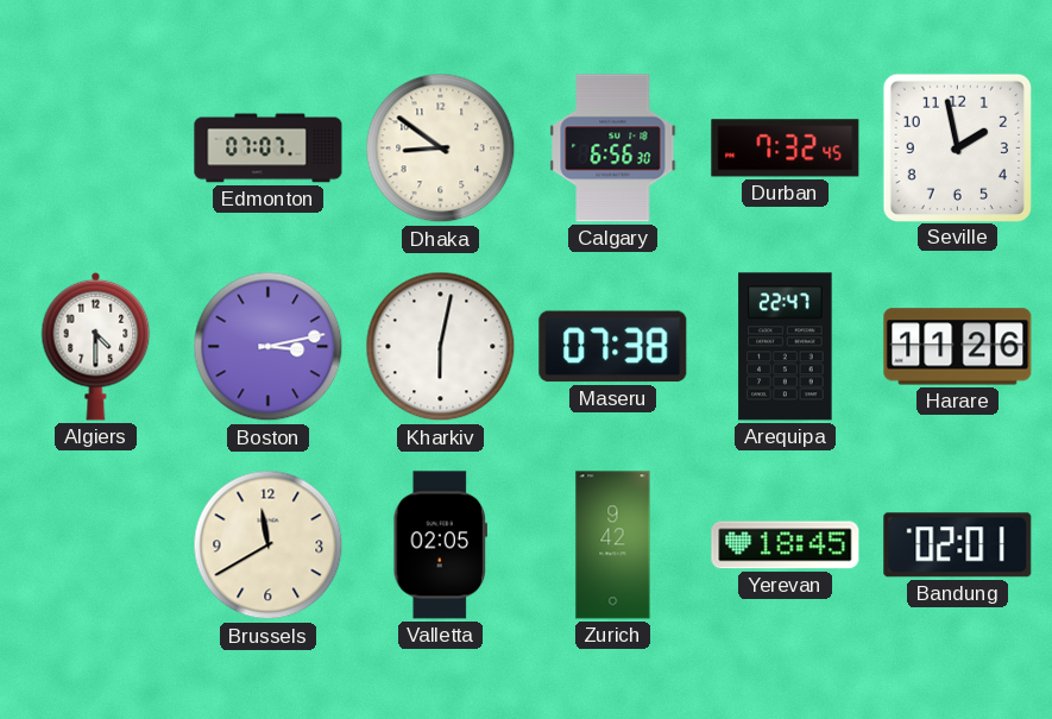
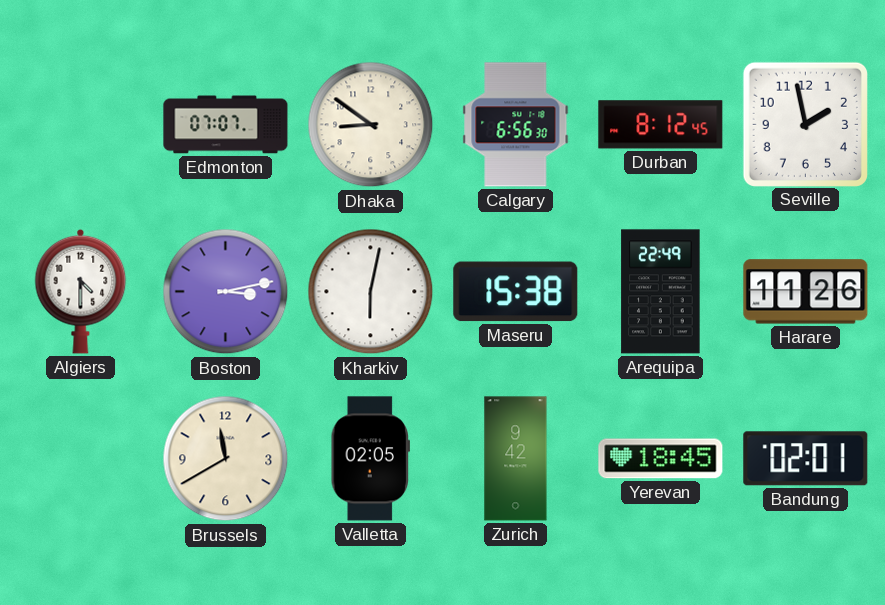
Durban: 7:32 -> 8:12 (661, 125)
Maseru: 07:38 -> 15:38 (516, 292)
Arequipa: 22:47 -> 22:49 (661, 292)
